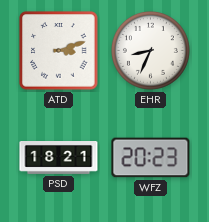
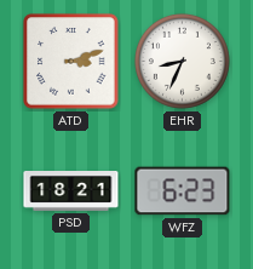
WFZ: 20:23 -> 6:23 (183, 191)
